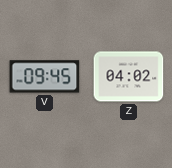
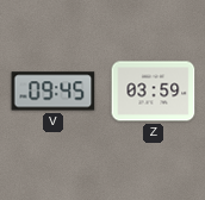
Z: 04:02 -> 03:59 (154, 92)
